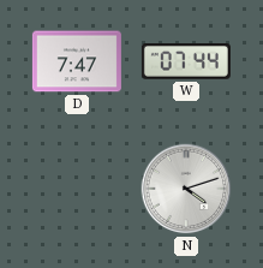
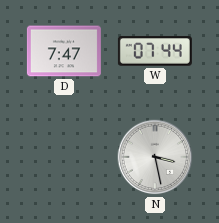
N: 4:12 -> 3:28 (155, 157)
